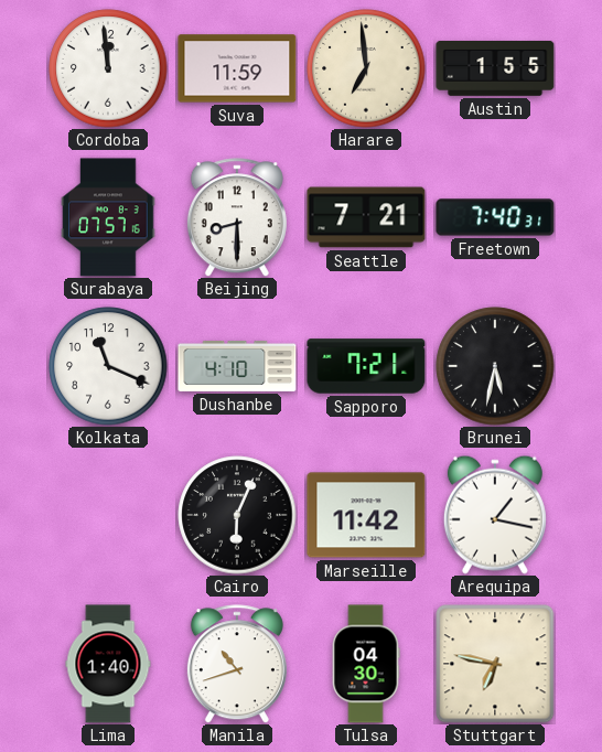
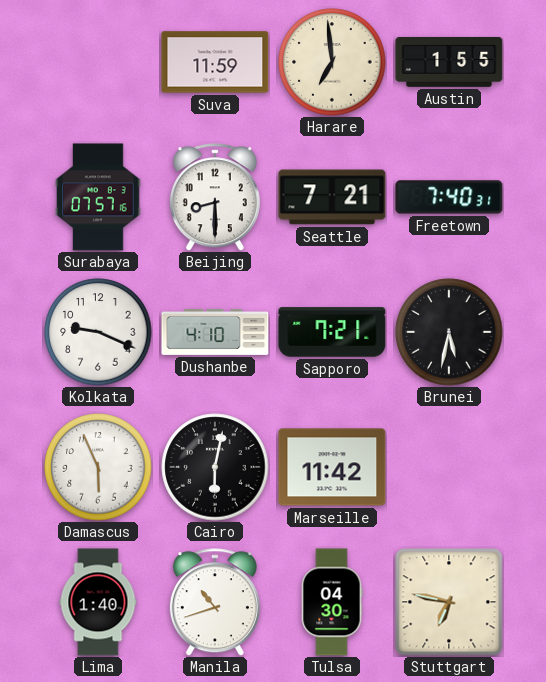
Cordoba: 11:59 -> none (108, 68)
Kolkata: 11:19 -> 9:19 (98, 332)
Damascus: none -> 5:56 (98, 467)
Cairo: 6:04 -> 6:02 (215, 467)
Arequipa: 1:17 -> none (495, 515)
